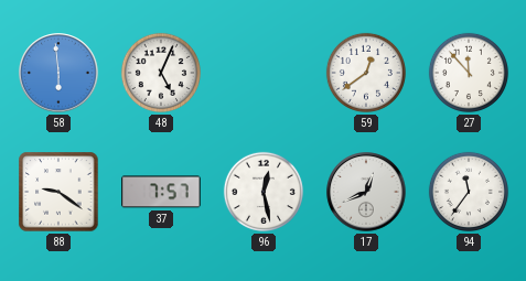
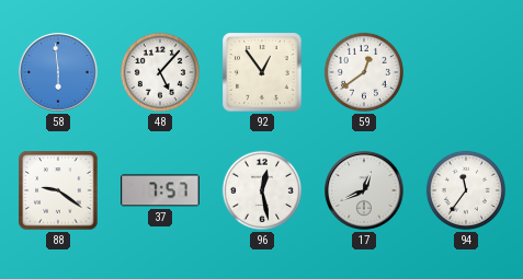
48: 5:04 -> 5:07 (160, 72)
92: none -> 12:54 (262, 72)
27: 11:53 -> none (469, 73)
